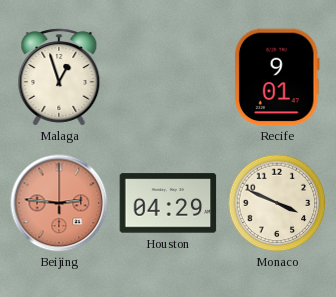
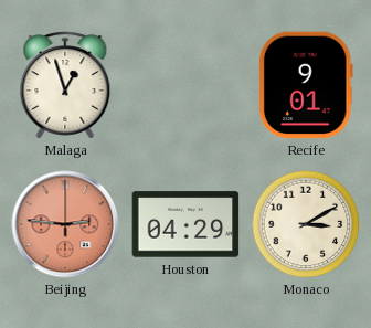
Monaco: 3:49 -> 3:10 (306, 224)
